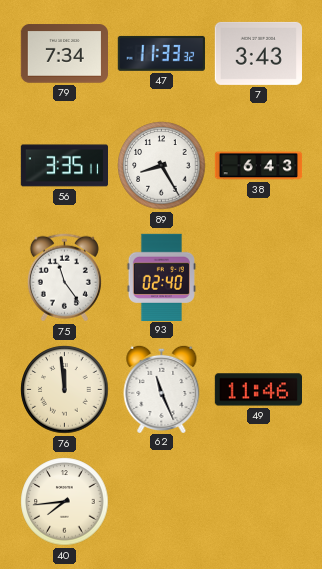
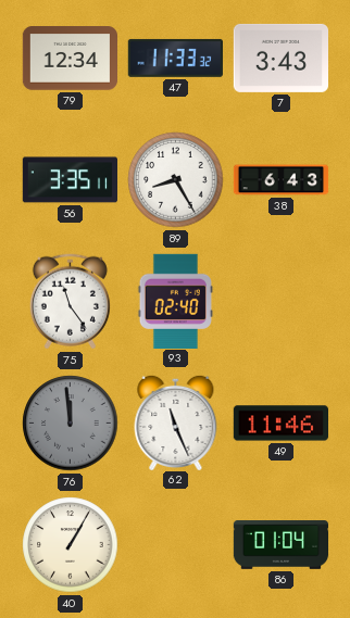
79: 7:34 -> 12:34 (70, 59)
76 dial: cream -> grey (71, 424)
40: 7:44 -> 1:05 (71, 545)
86: none -> 01:04 (282, 545)
